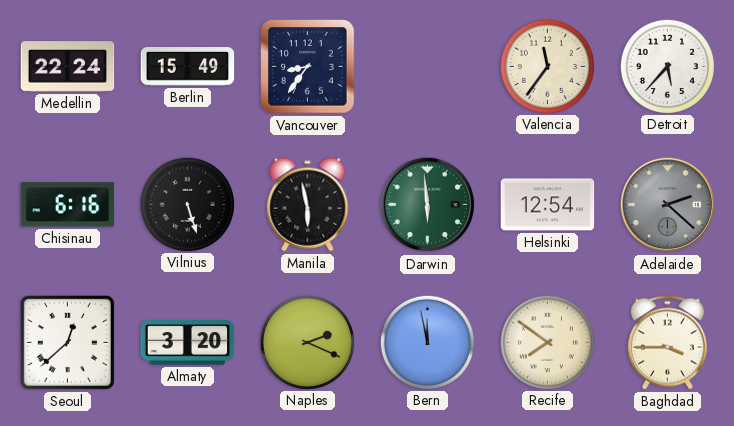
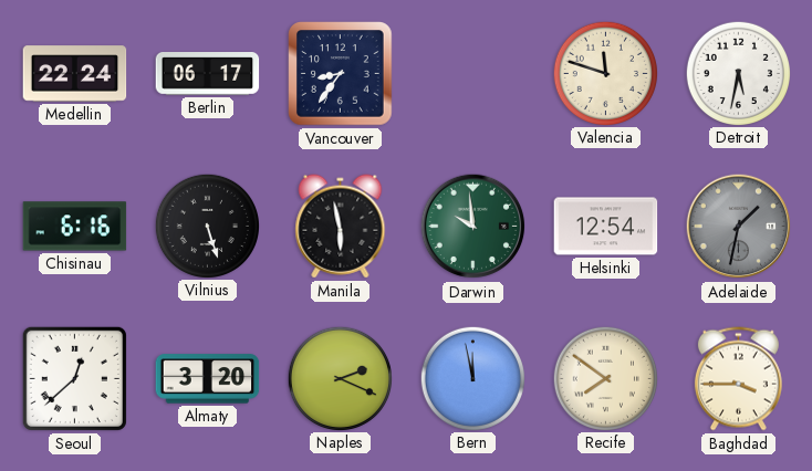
Berlin: 15:49 -> 06:17 (208, 74)
Valencia: 11:36 -> 11:48 (605, 73)
Detroit: 5:37 -> 5:32 (738, 73)
Darwin: 5:59 -> 9:59 (473, 227)
Adelaide: 2:22 -> 1:32 (739, 227)
